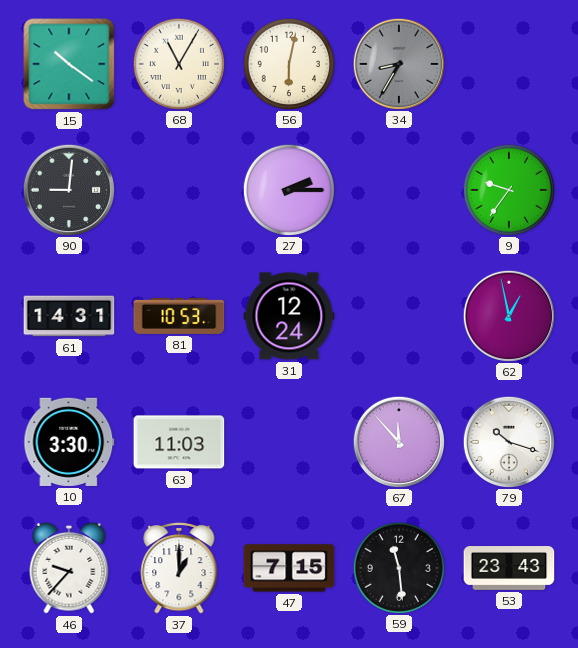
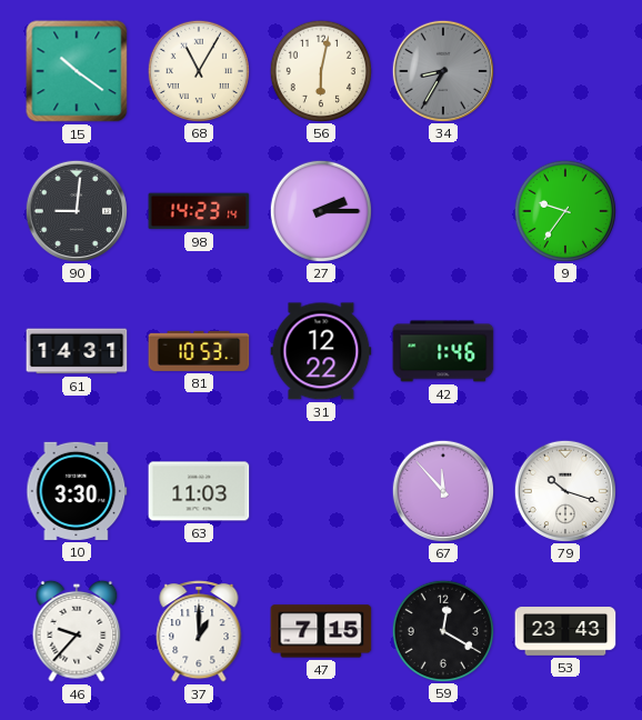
98: none -> 14:23 (199, 211)
31: 12:24 -> 12:22 (321, 351)
42: none -> 1:46 (443, 351)
62: 12:58 -> none (508, 315)
59: 11:29 -> 12:20 (442, 630)
